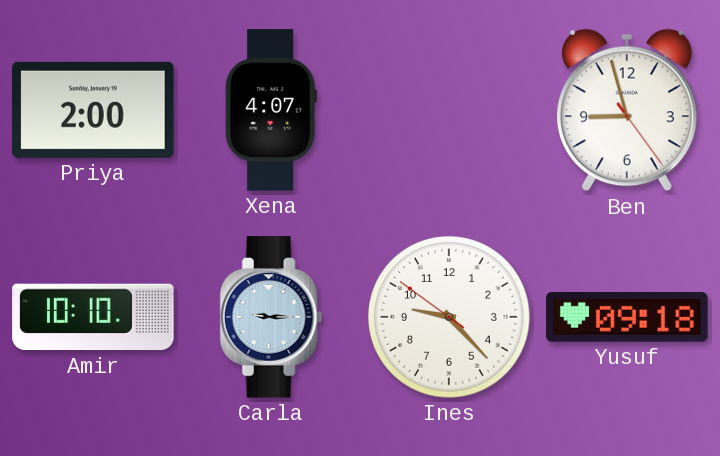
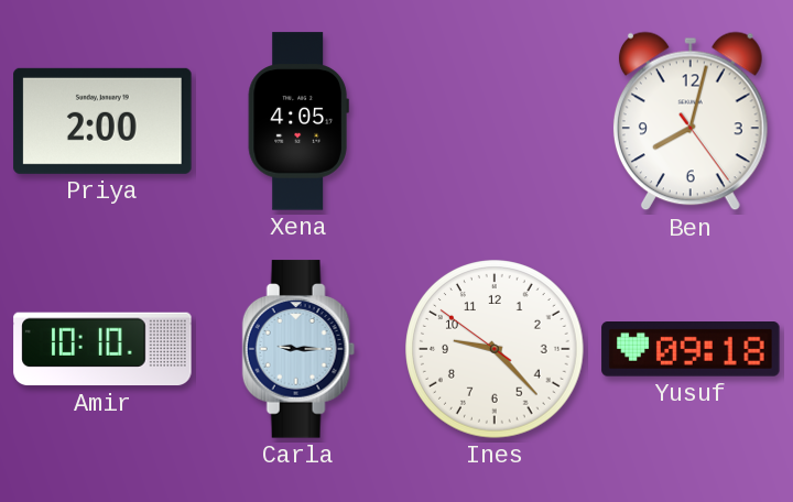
Xena: 4:07 -> 4:05 (298, 121)
Ben: 8:57 -> 8:02 (691, 121)
